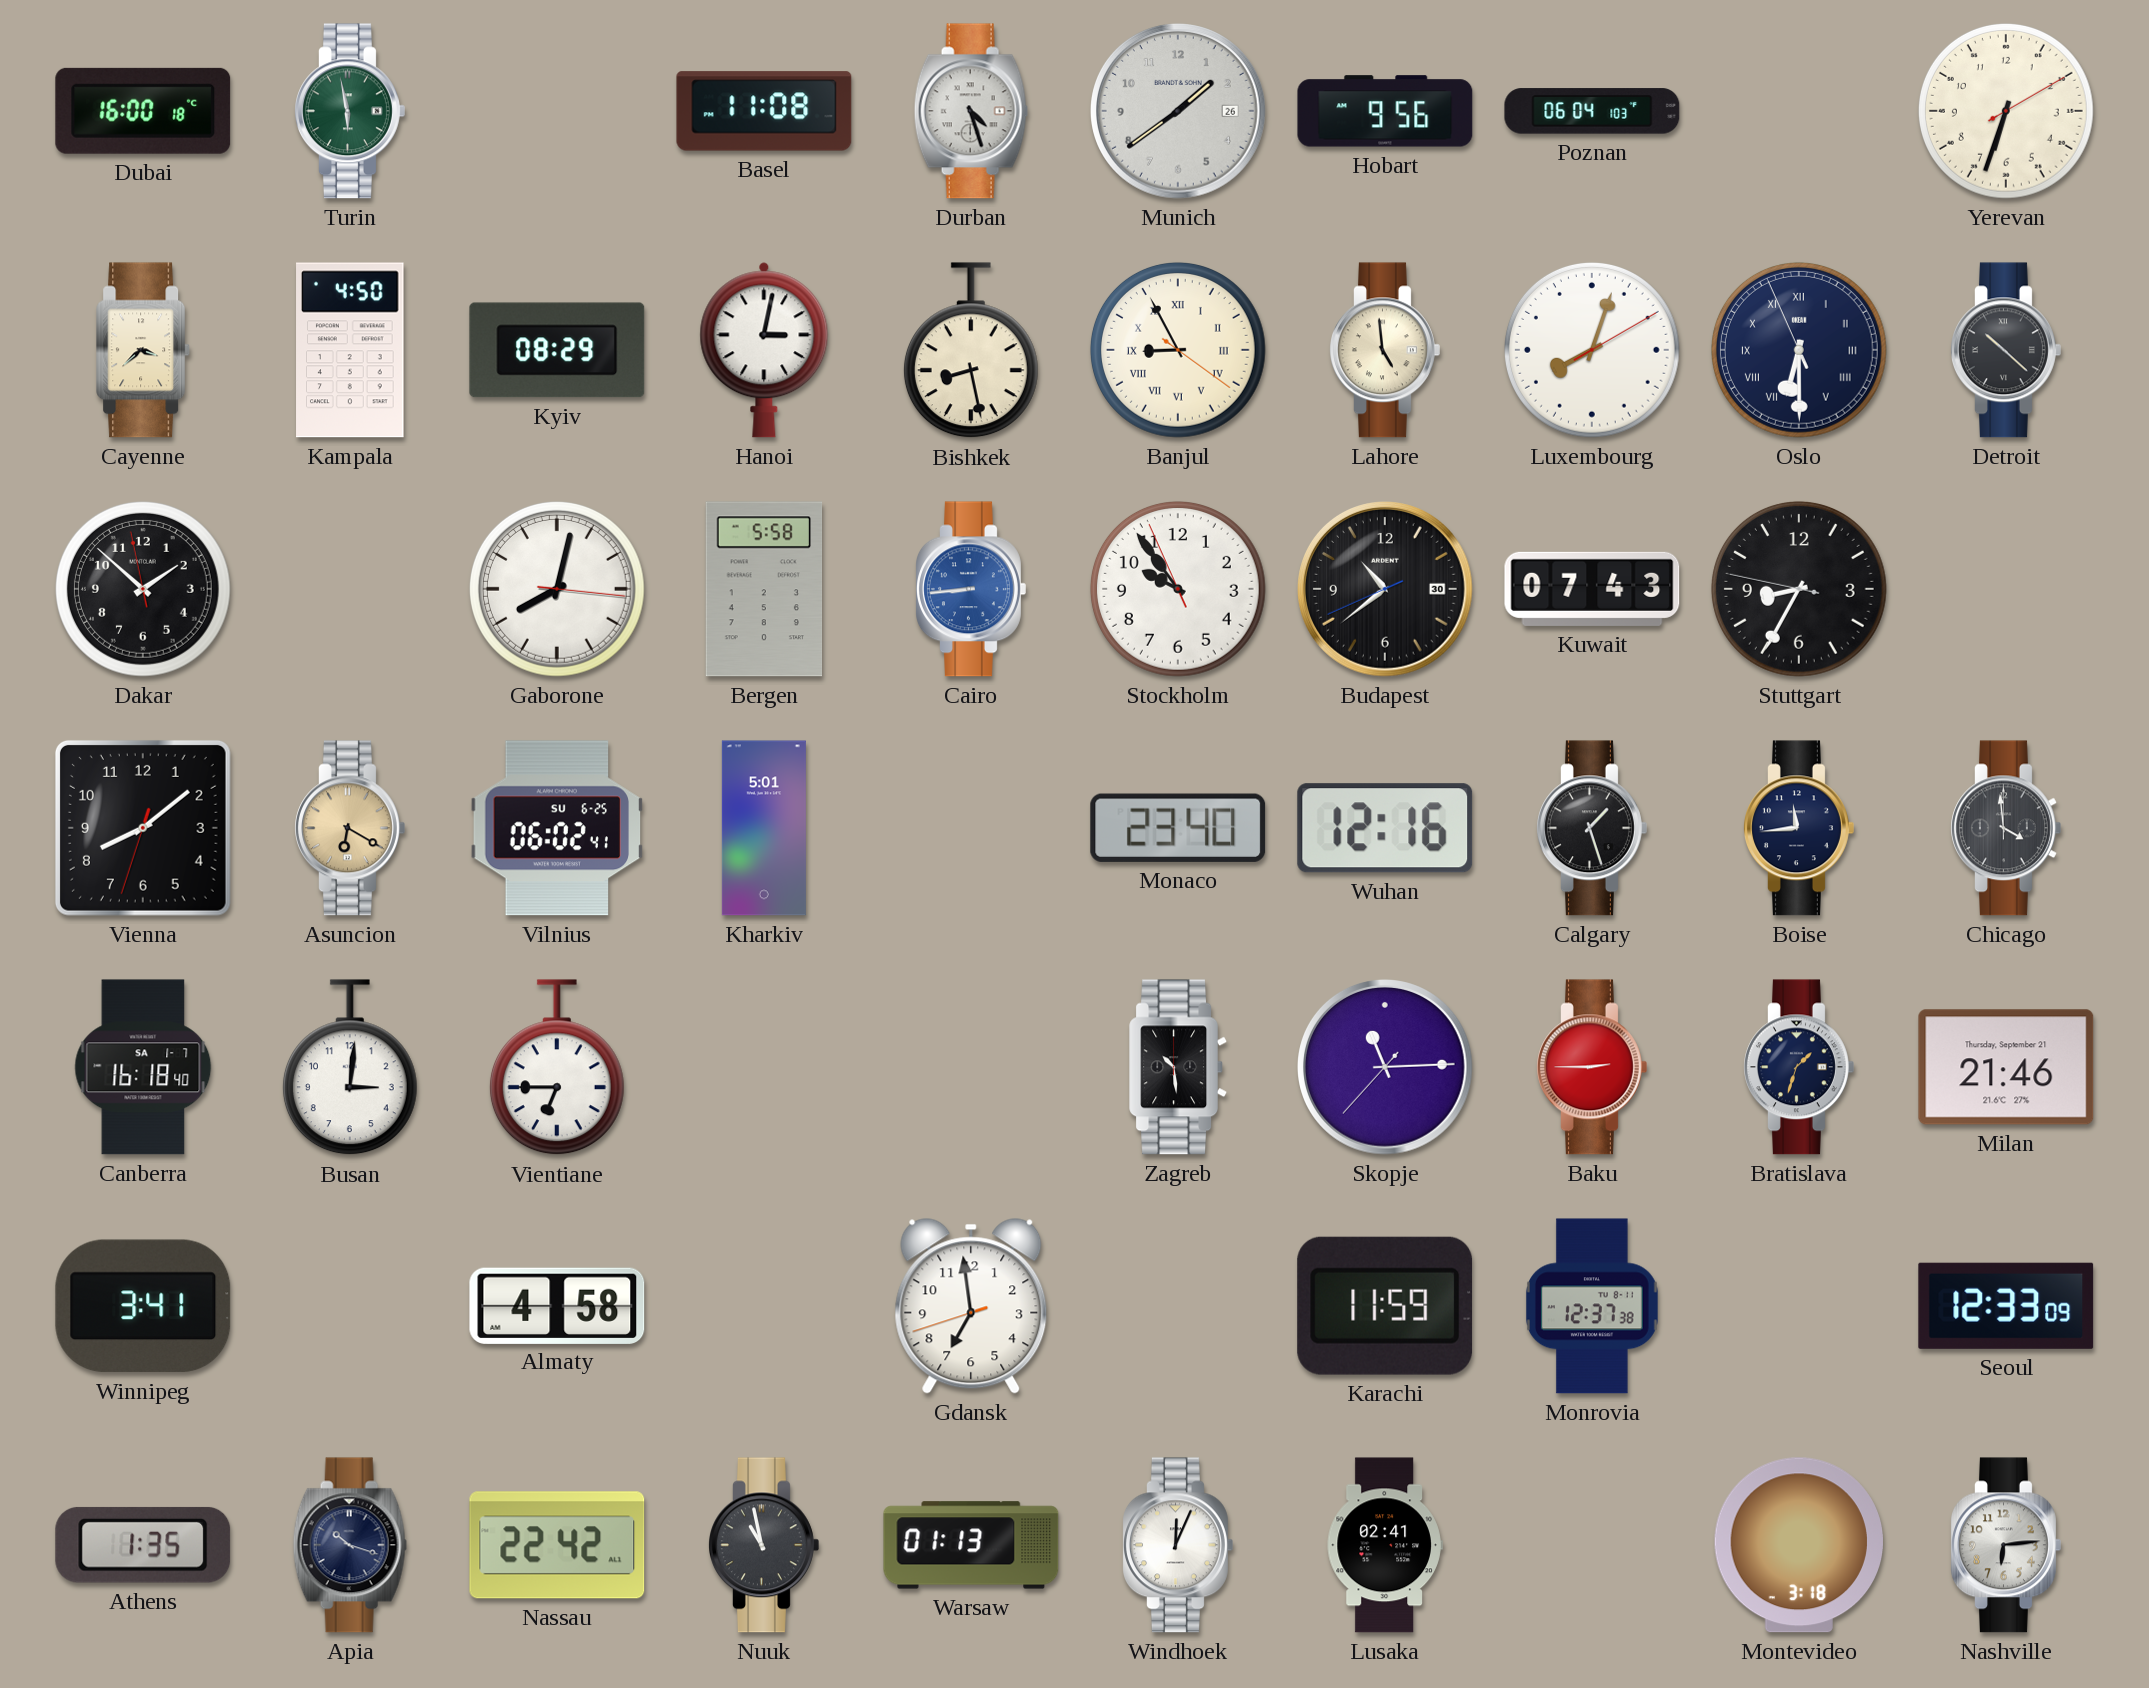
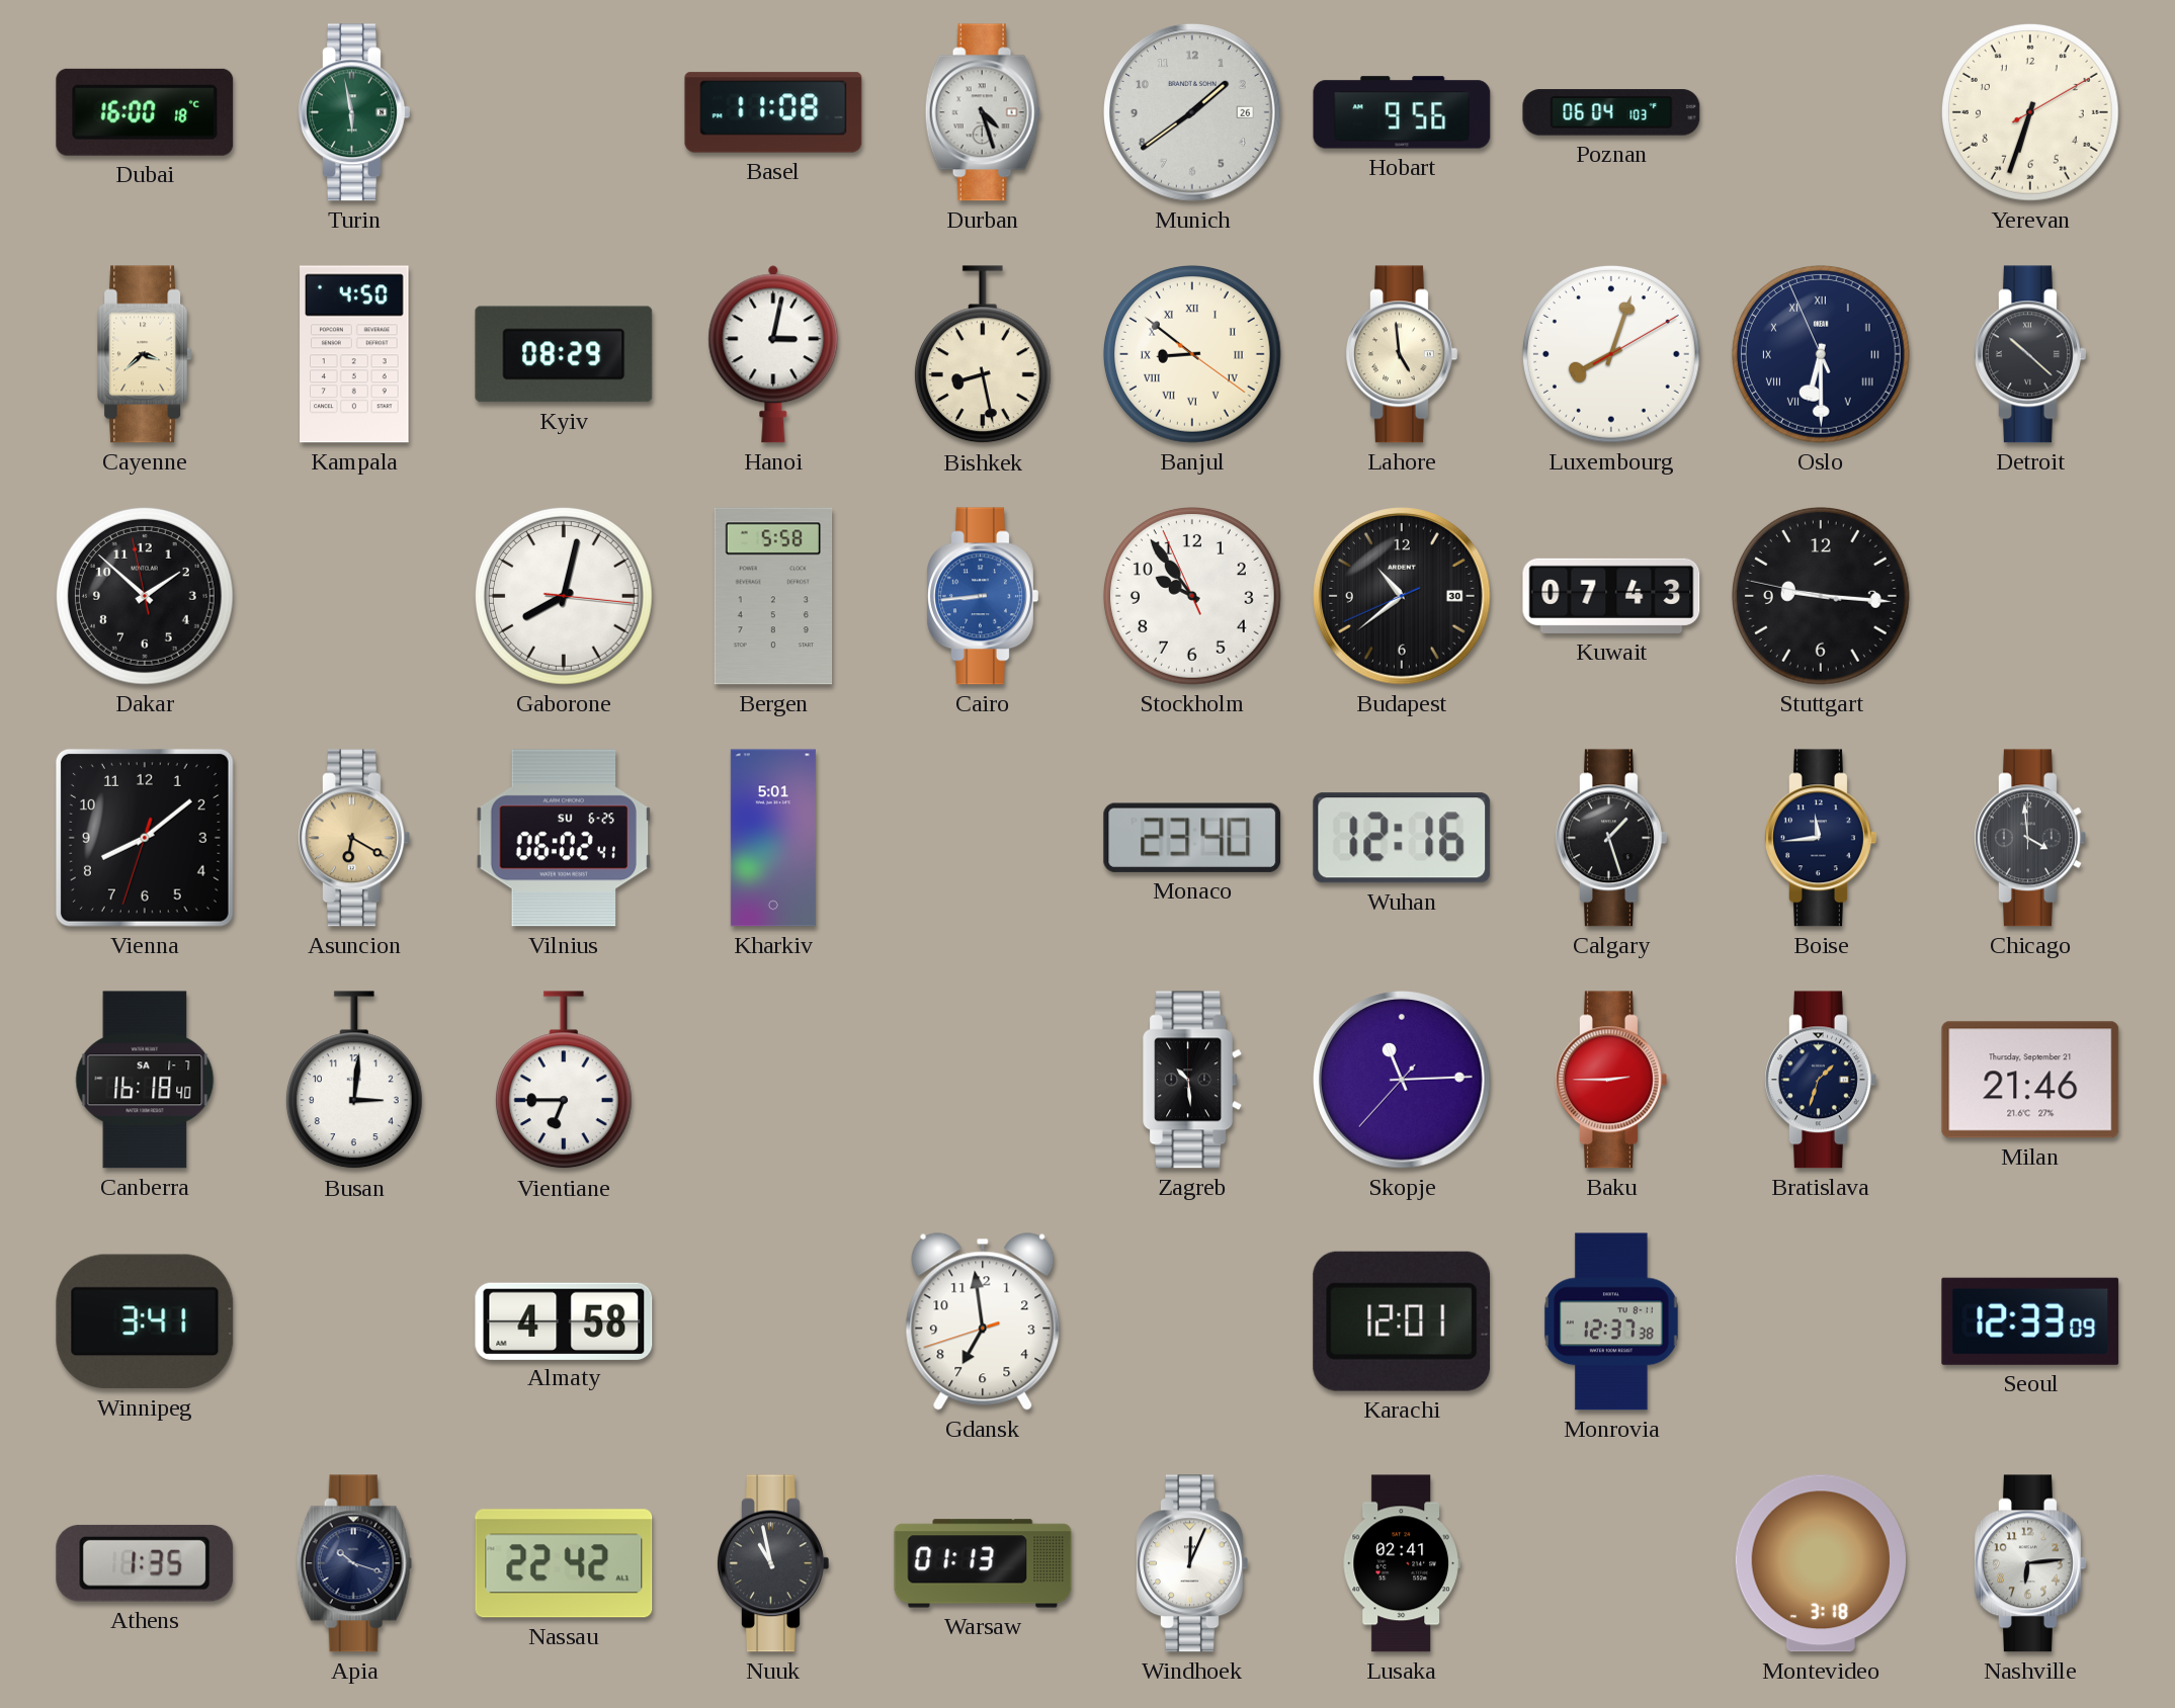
Banjul: 8:55 -> 8:51 (1192, 354)
Stuttgart: 8:34 -> 9:15 (1821, 596)
Karachi: 11:59 -> 12:01 (1402, 1321)
